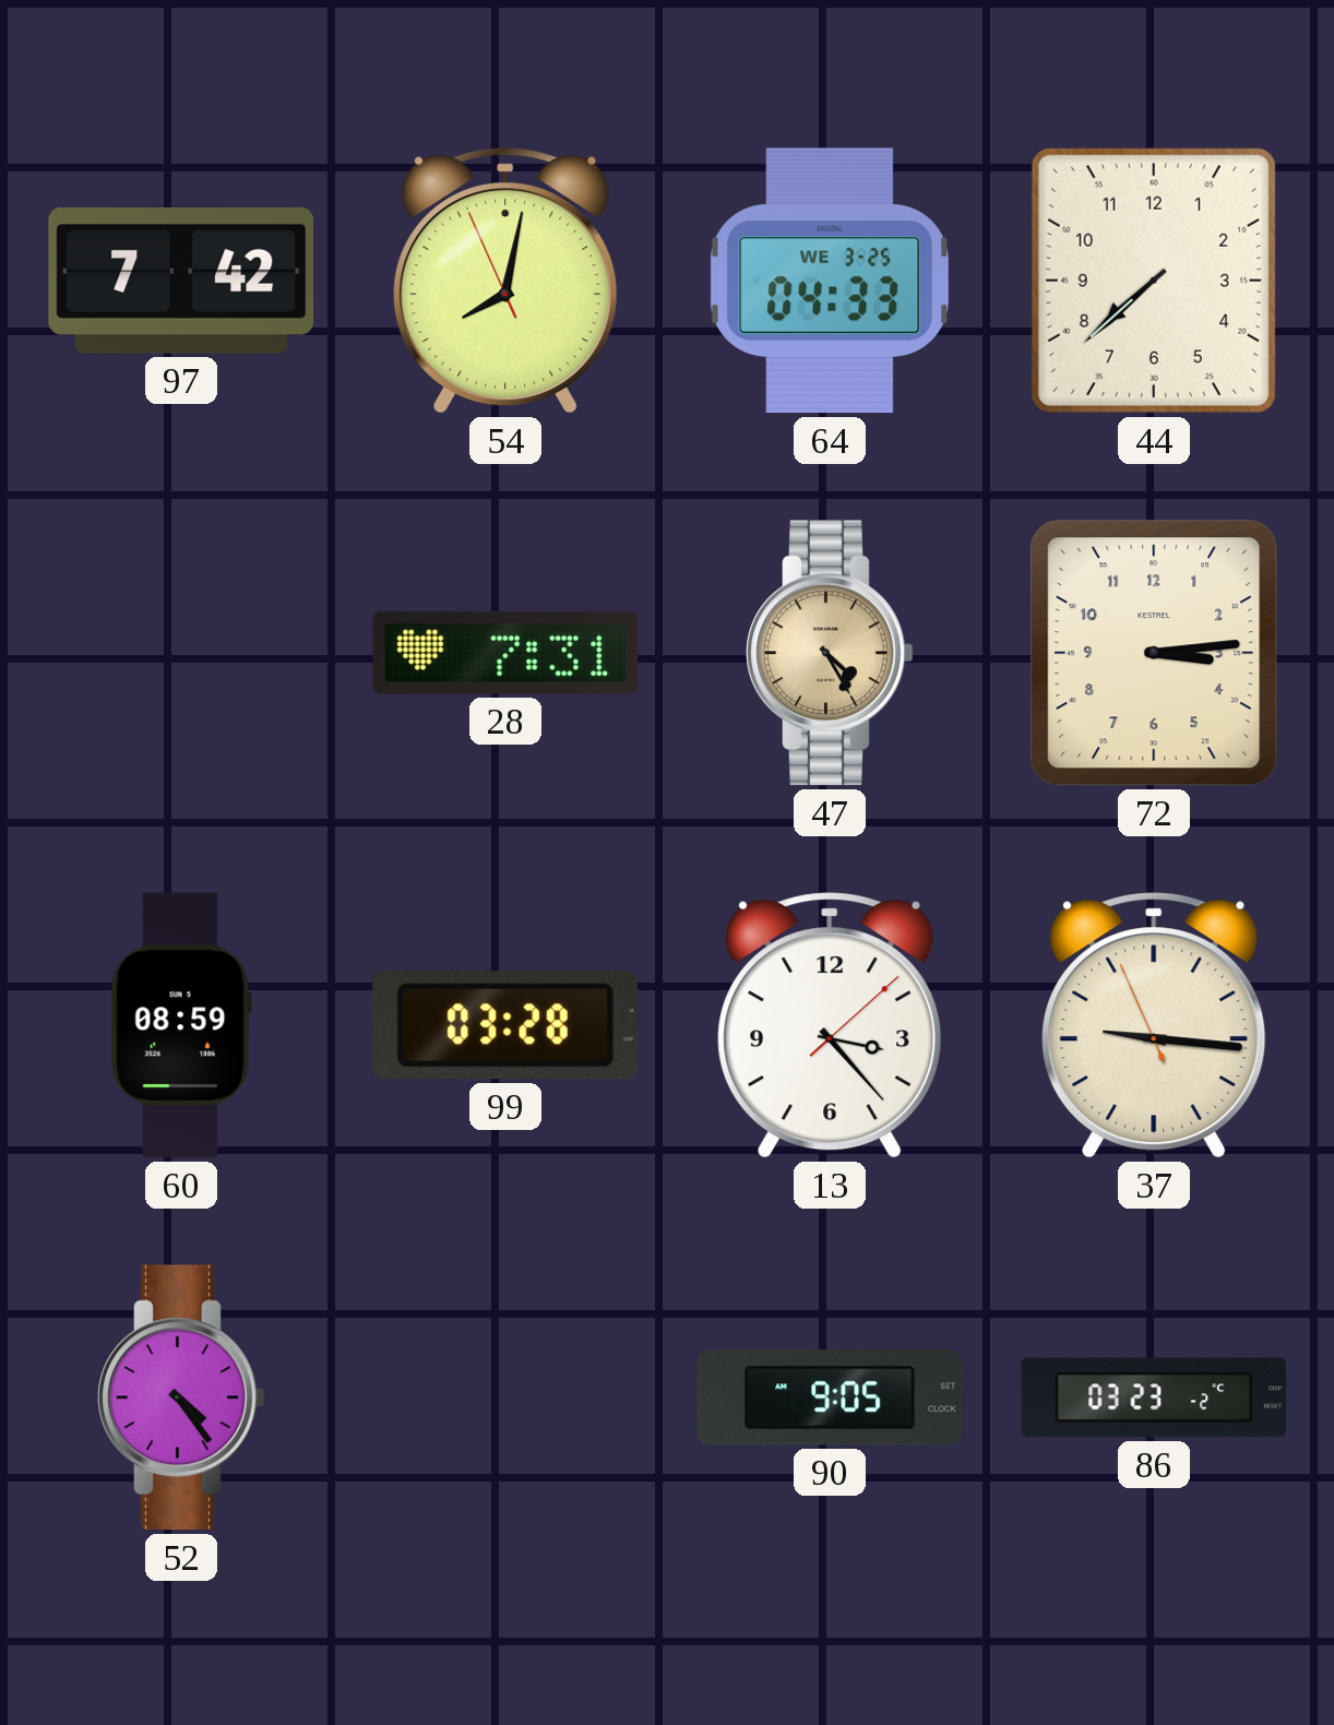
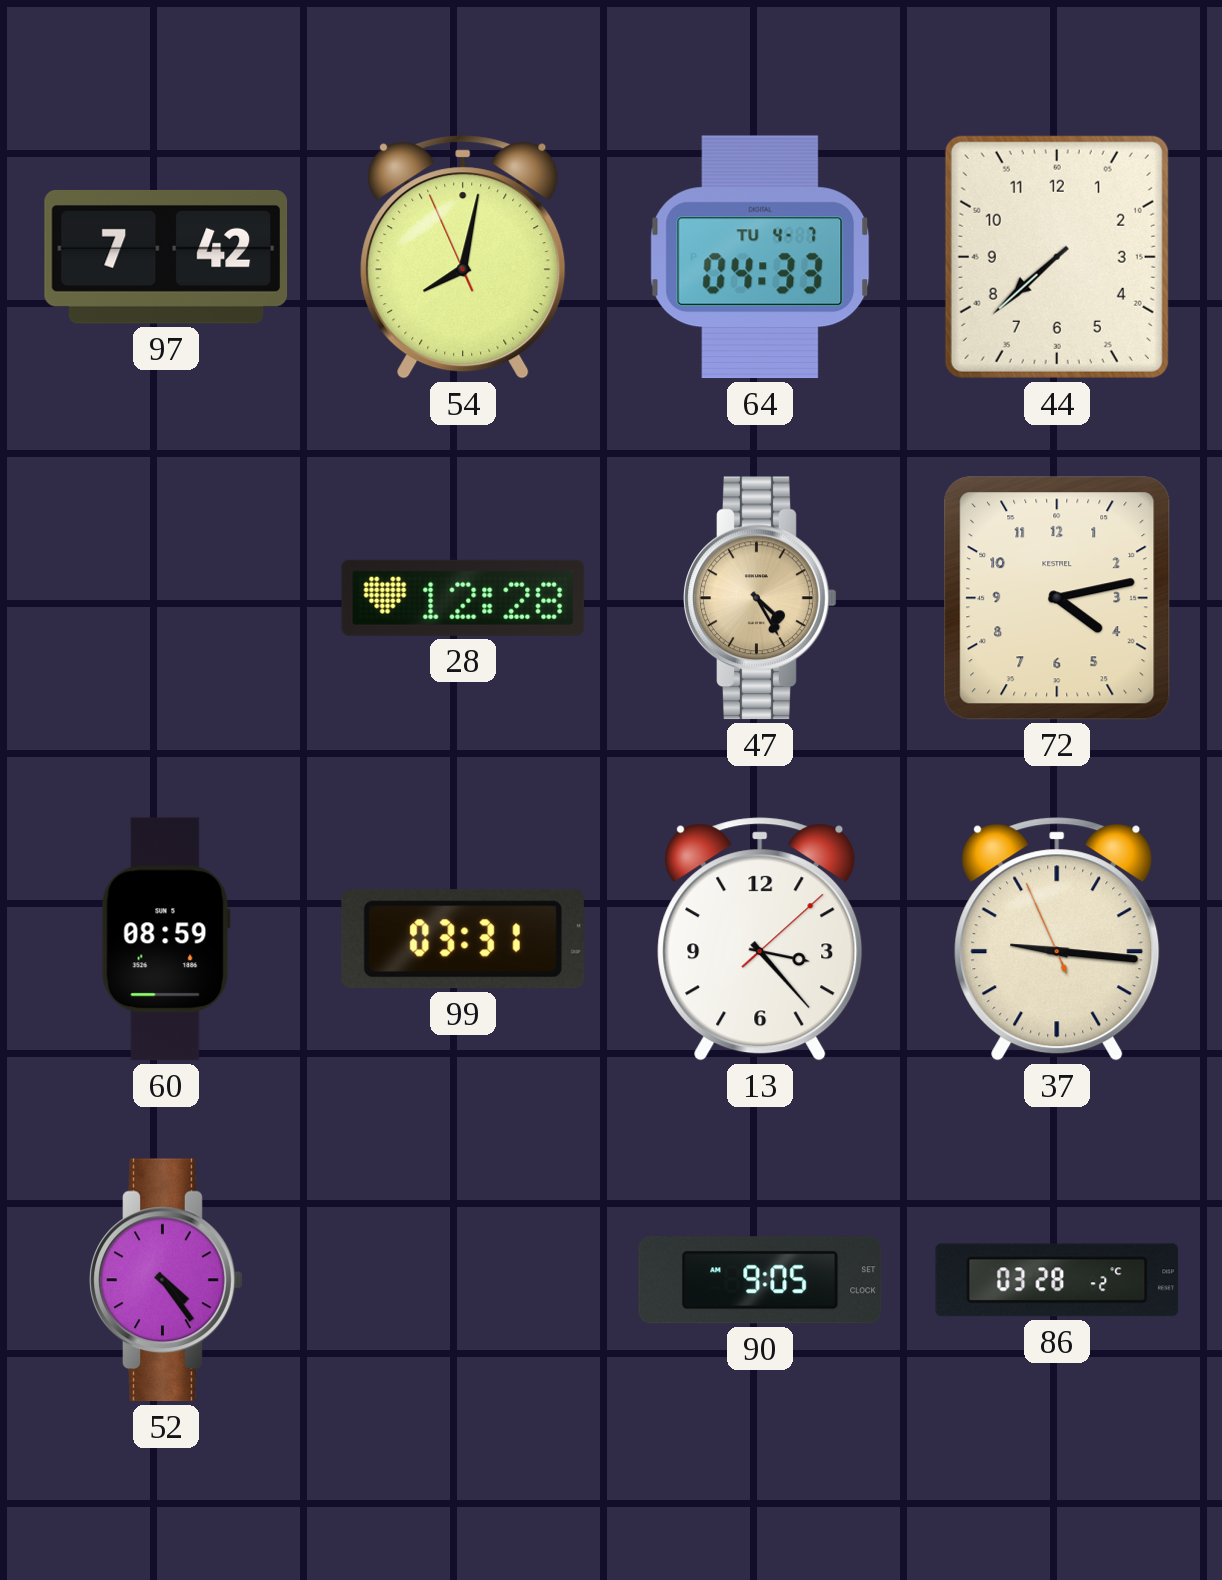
64 date: WE 3-25 -> TU 4-7 (760, 257)
28: 7:31 -> 12:28 (463, 598)
72: 3:14 -> 4:13 (1057, 598)
99: 03:28 -> 03:31 (463, 939)
86: 03:23 -> 03:28 (1057, 1280)
